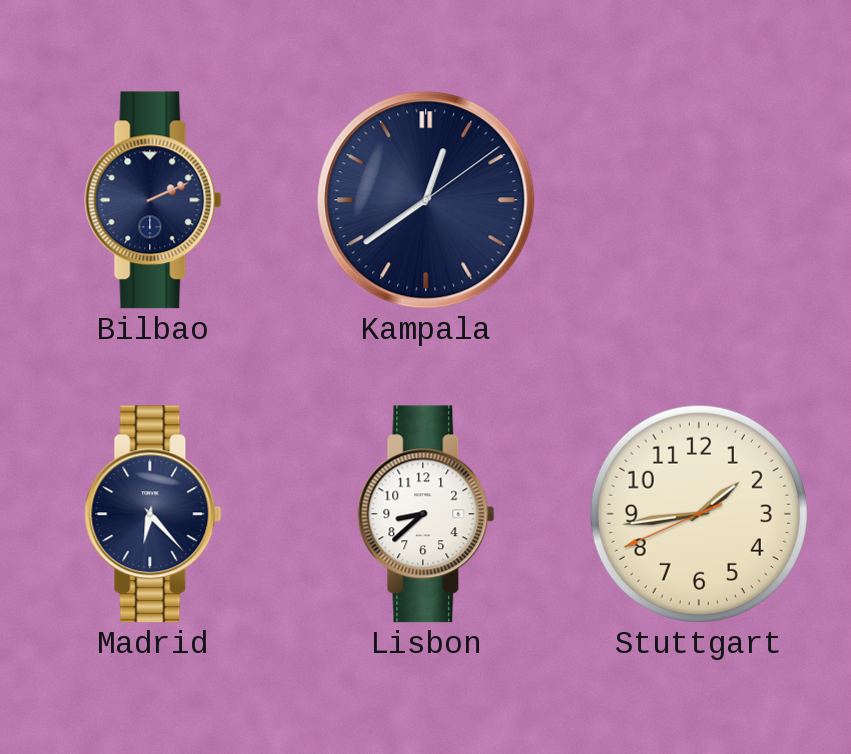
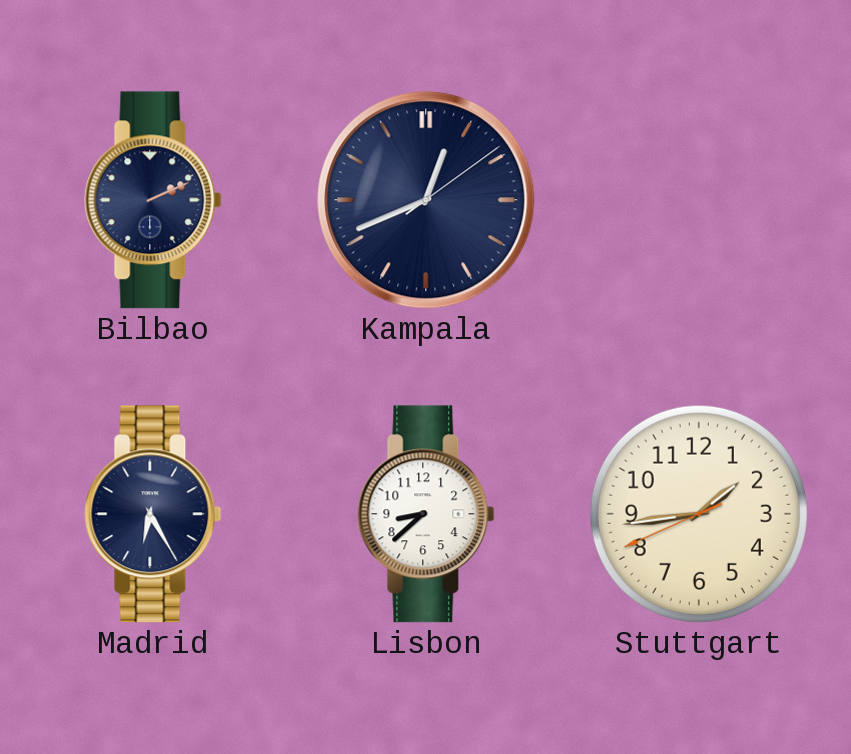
Kampala: 12:39 -> 12:41 (426, 200)
Madrid: 6:23 -> 6:25 (153, 514)
